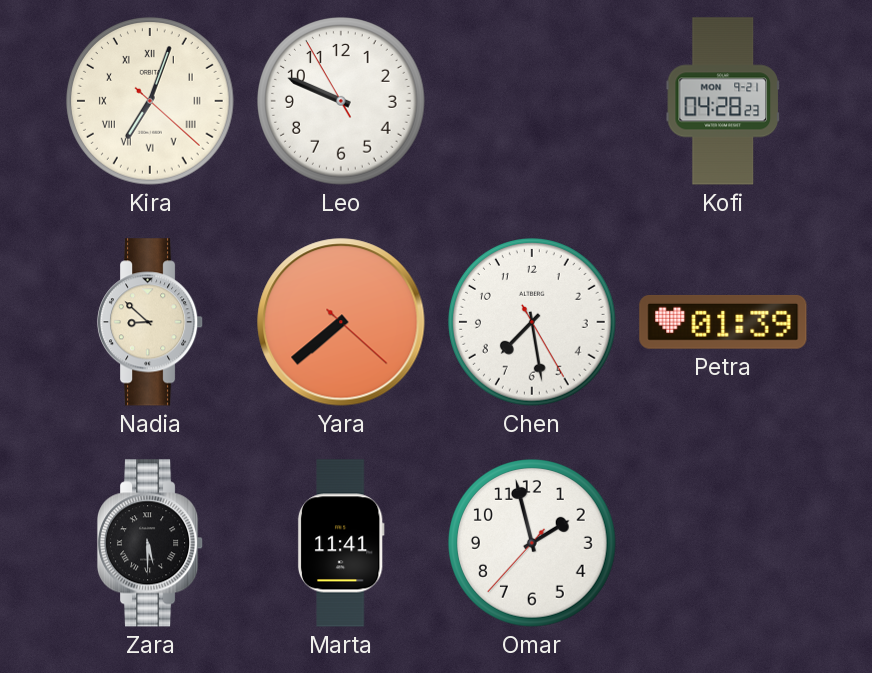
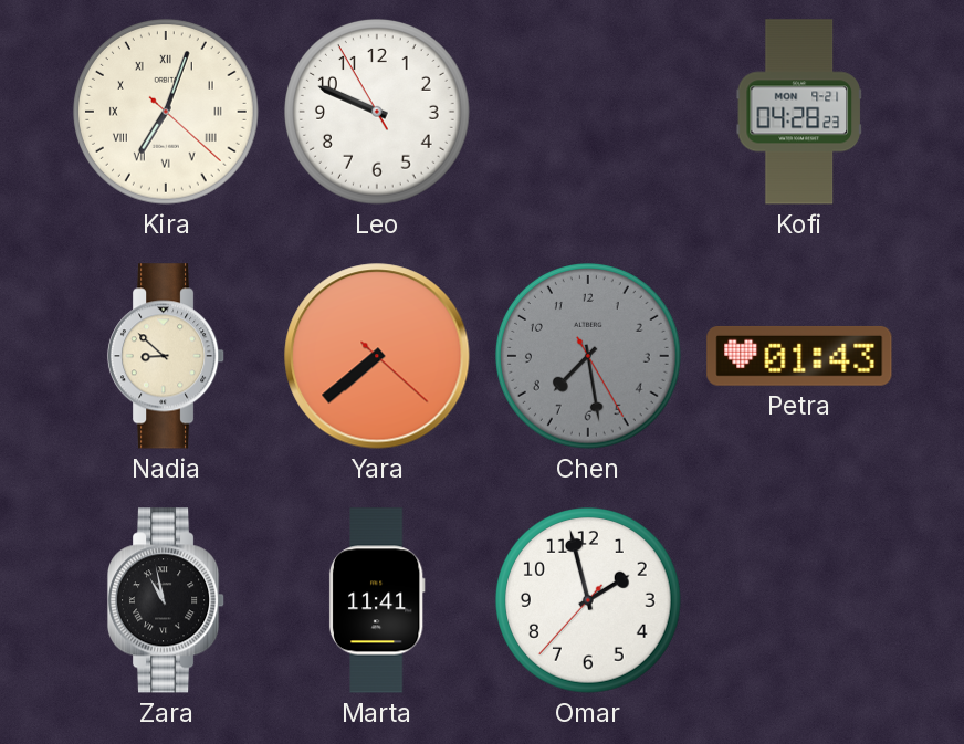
Chen dial: white -> grey (589, 357)
Petra: 01:39 -> 01:43 (799, 356)
Zara: 5:30 -> 10:58 (166, 600)
